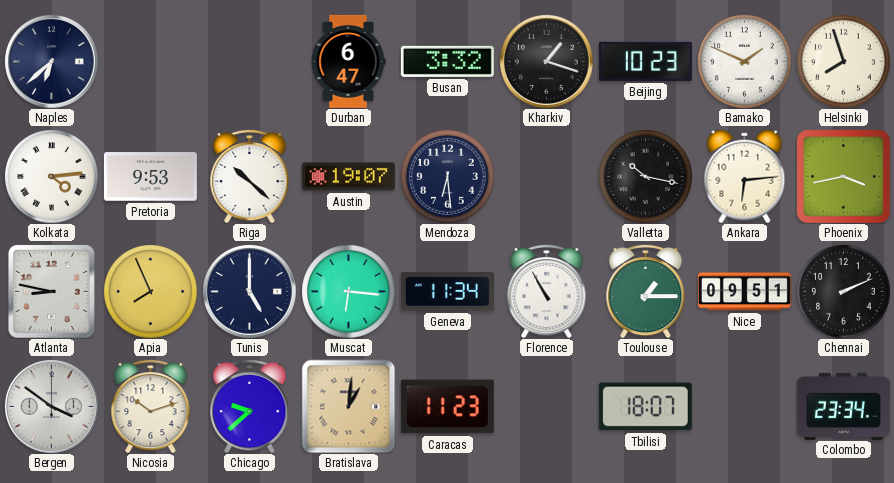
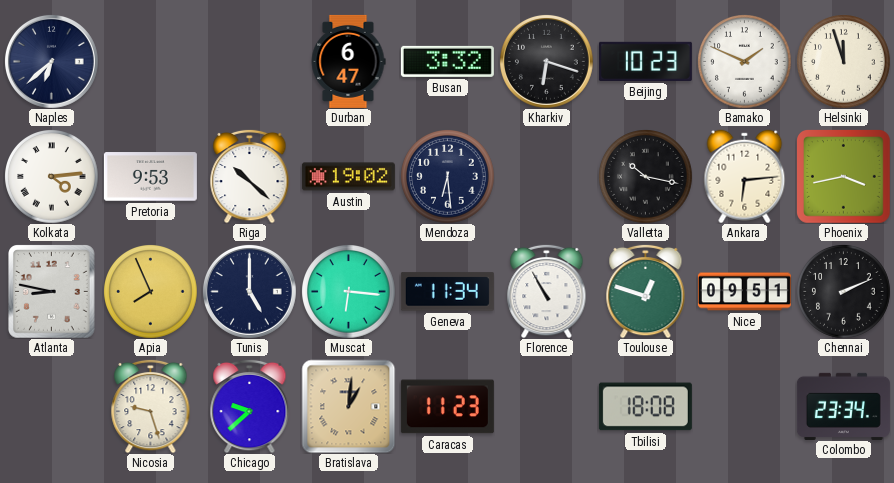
Kharkiv: 1:18 -> 6:18 (546, 61)
Helsinki: 7:57 -> 11:57 (843, 61)
Austin: 19:07 -> 19:02 (348, 177)
Toulouse: 1:15 -> 12:48 (646, 291)
Bergen: 3:51 -> none (51, 406)
Nicosia: 10:12 -> 9:27 (151, 406)
Tbilisi: 18:07 -> 18:08 (645, 407)
